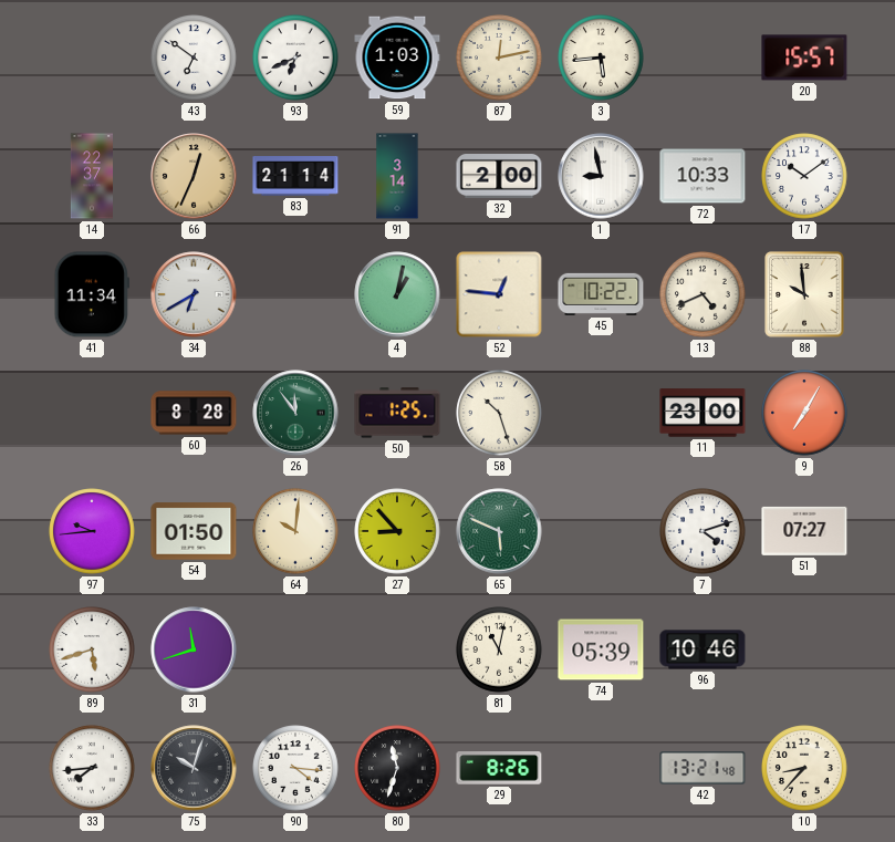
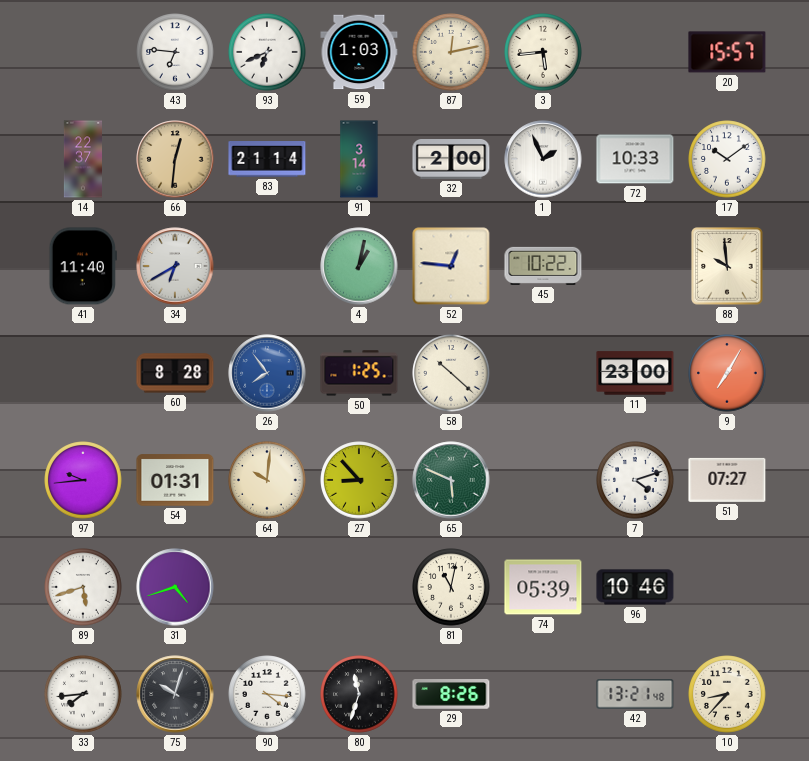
43: 6:51 -> 6:46 (175, 52)
66: 12:34 -> 12:31 (175, 159)
1: 8:58 -> 1:56 (543, 159)
41: 11:34 -> 11:40 (83, 266)
13: 4:41 -> none (703, 294)
26: 11:54 -> 7:54 (267, 373)
26 dial: green -> blue (267, 373)
58: 10:27 -> 10:22 (451, 373)
54: 01:50 -> 01:31 (175, 480)
31: 11:42 -> 4:42 (175, 587)
